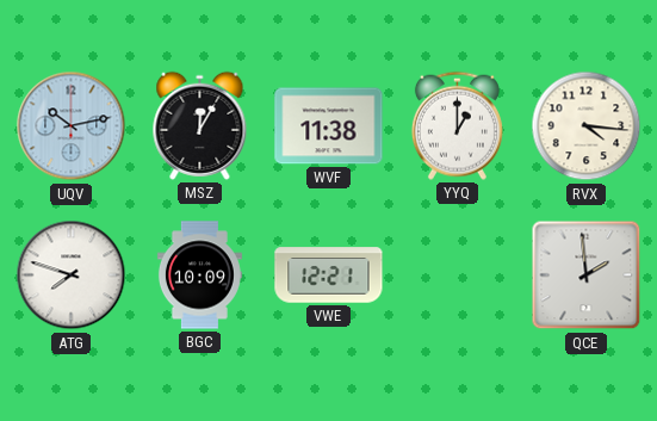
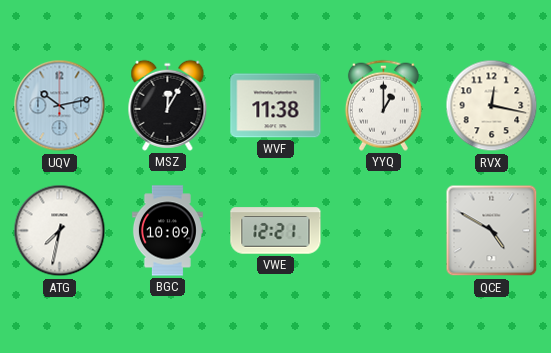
RVX: 4:16 -> 12:17 (492, 106)
ATG: 7:48 -> 7:32 (60, 231)
QCE: 1:59 -> 4:50 (492, 231)
